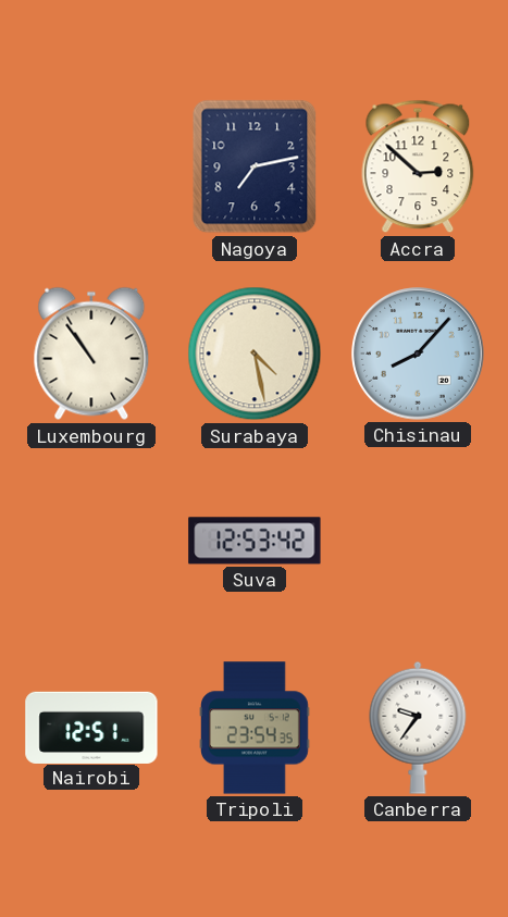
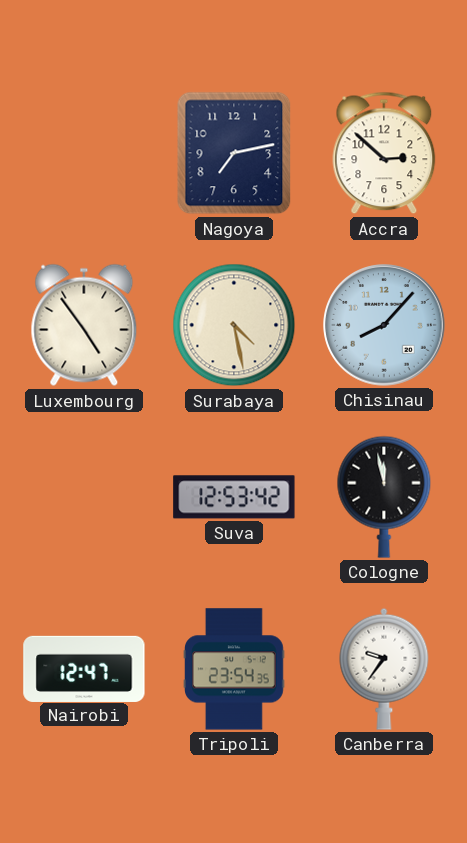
Luxembourg: 10:54 -> 4:54 (84, 325)
Cologne: none -> 11:58 (384, 497)
Nairobi: 12:51 -> 12:47 (84, 668)
